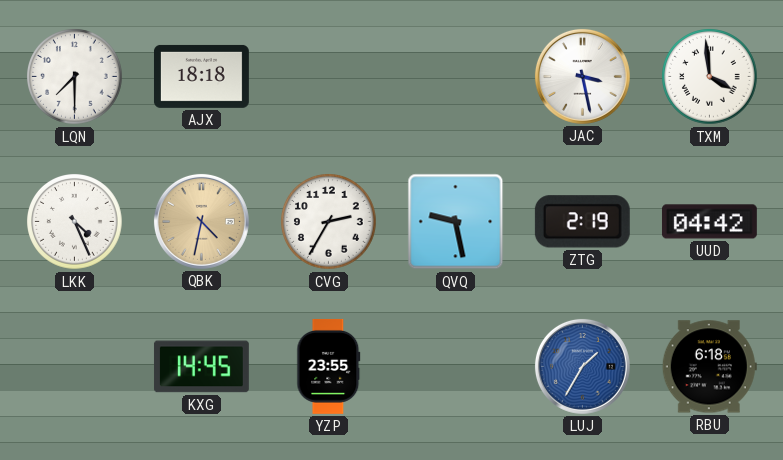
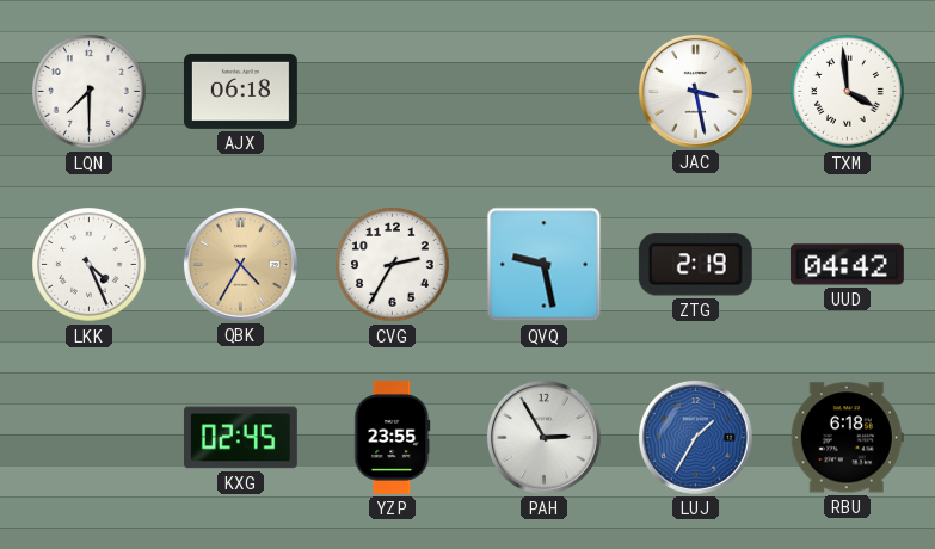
AJX: 18:18 -> 06:18 (240, 91)
QBK: 4:32 -> 4:35 (240, 264)
KXG: 14:45 -> 02:45 (240, 438)
PAH: none -> 2:55 (543, 437)
